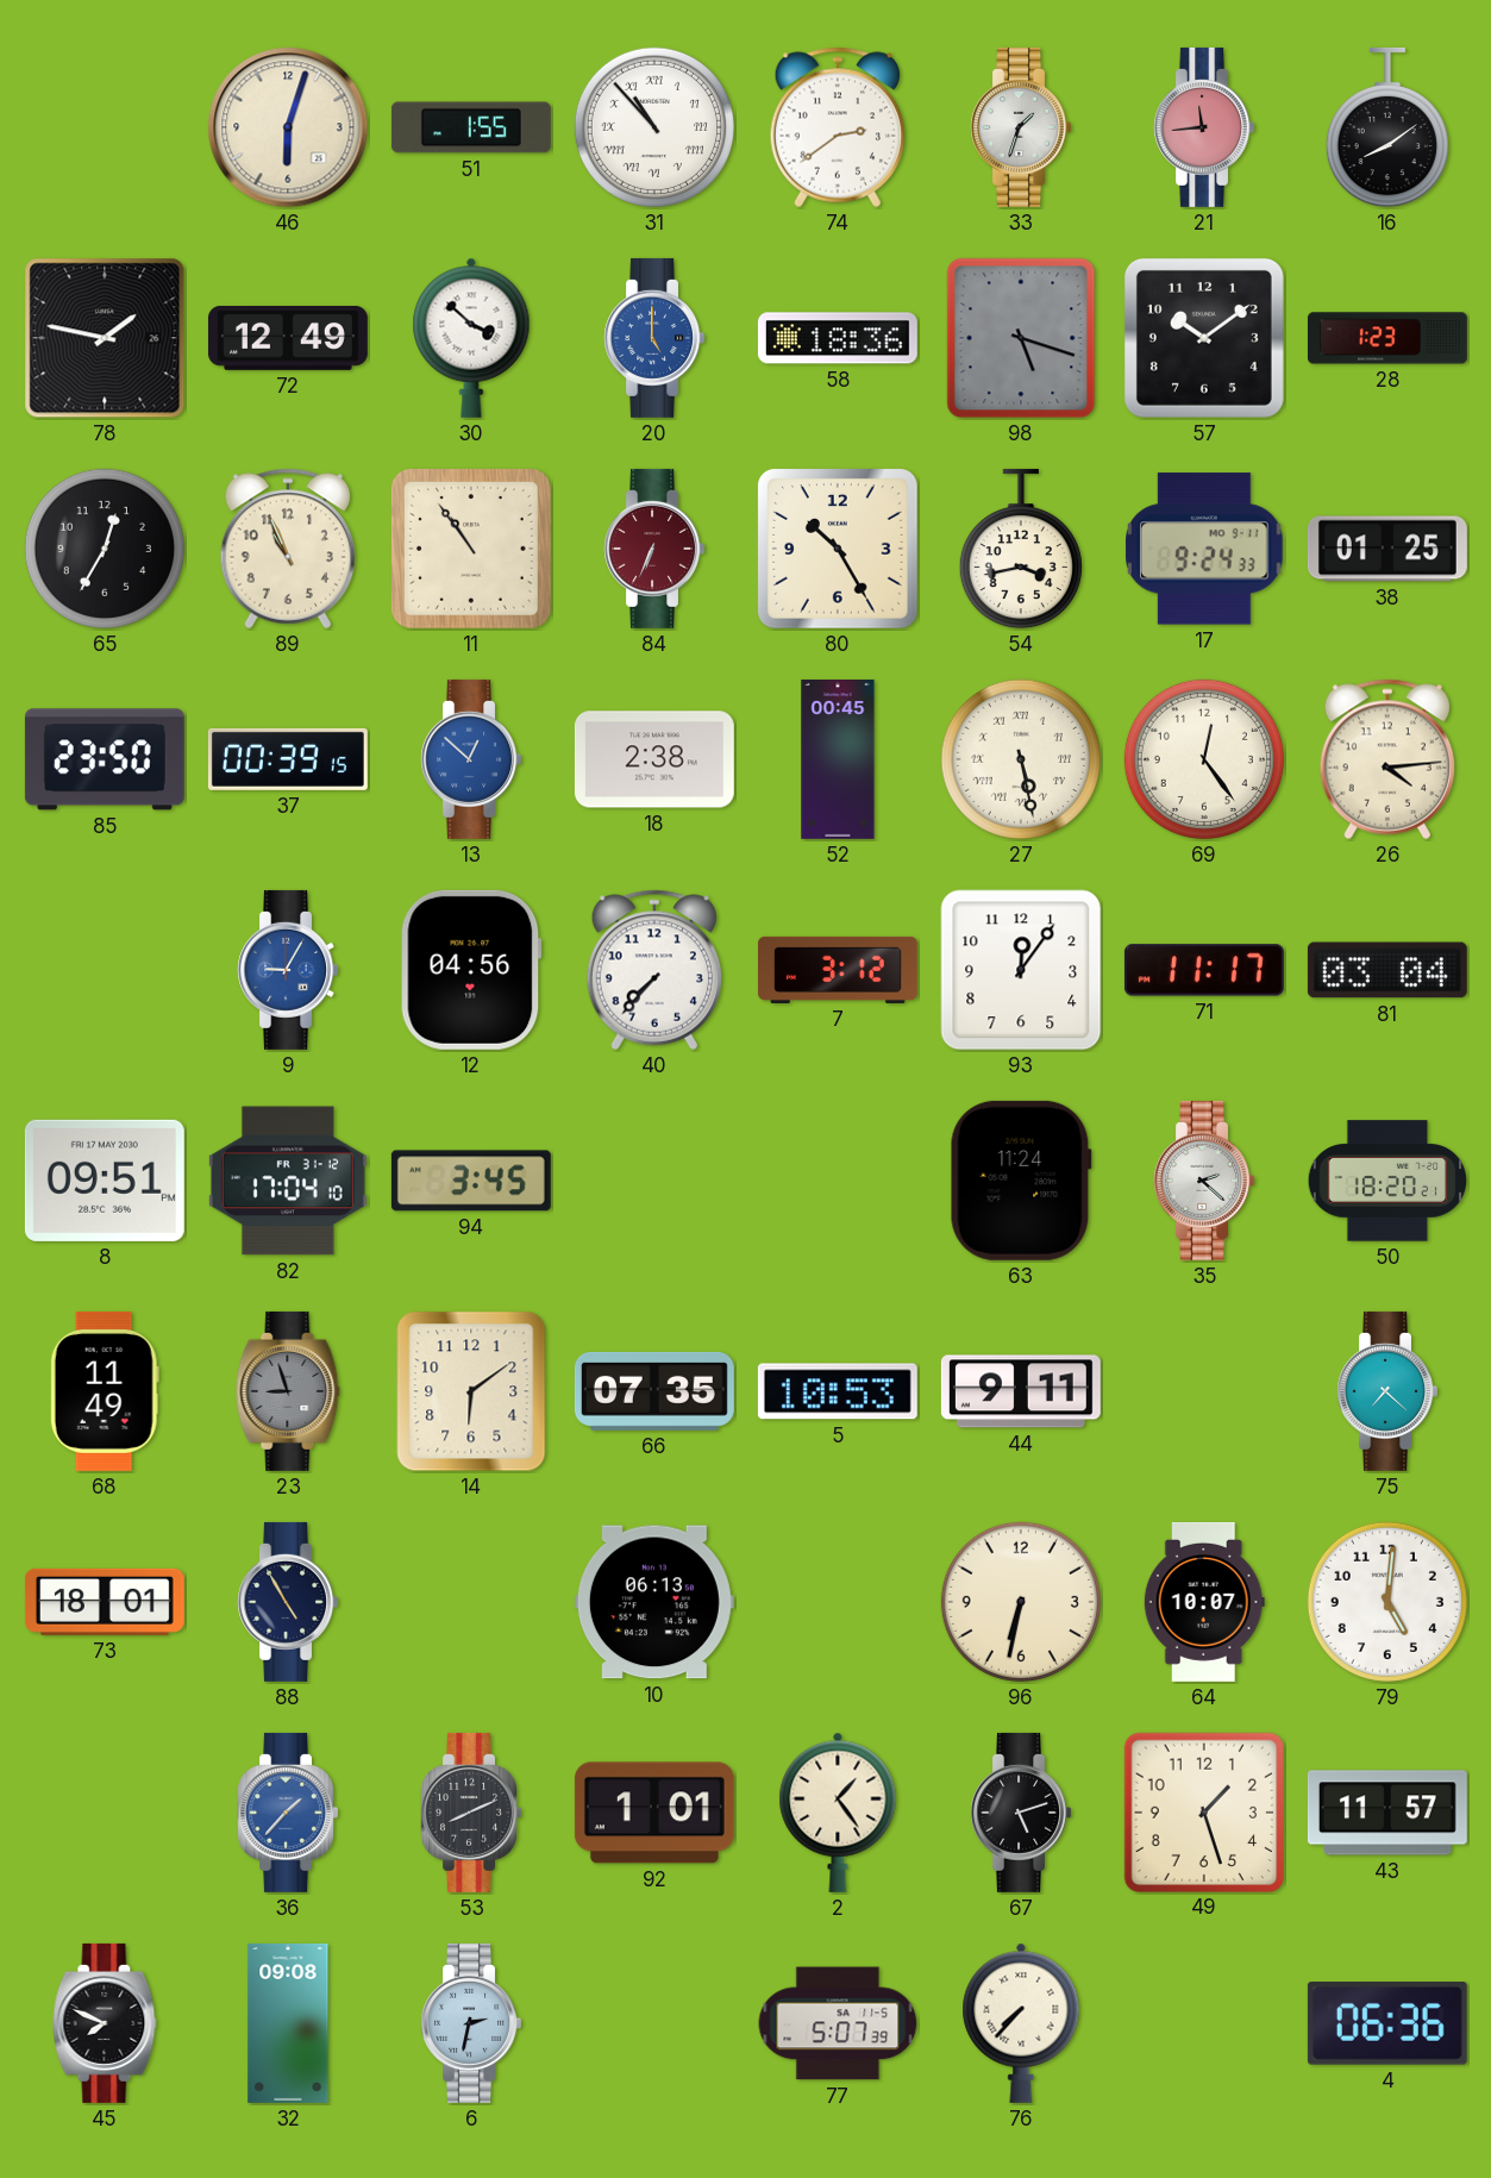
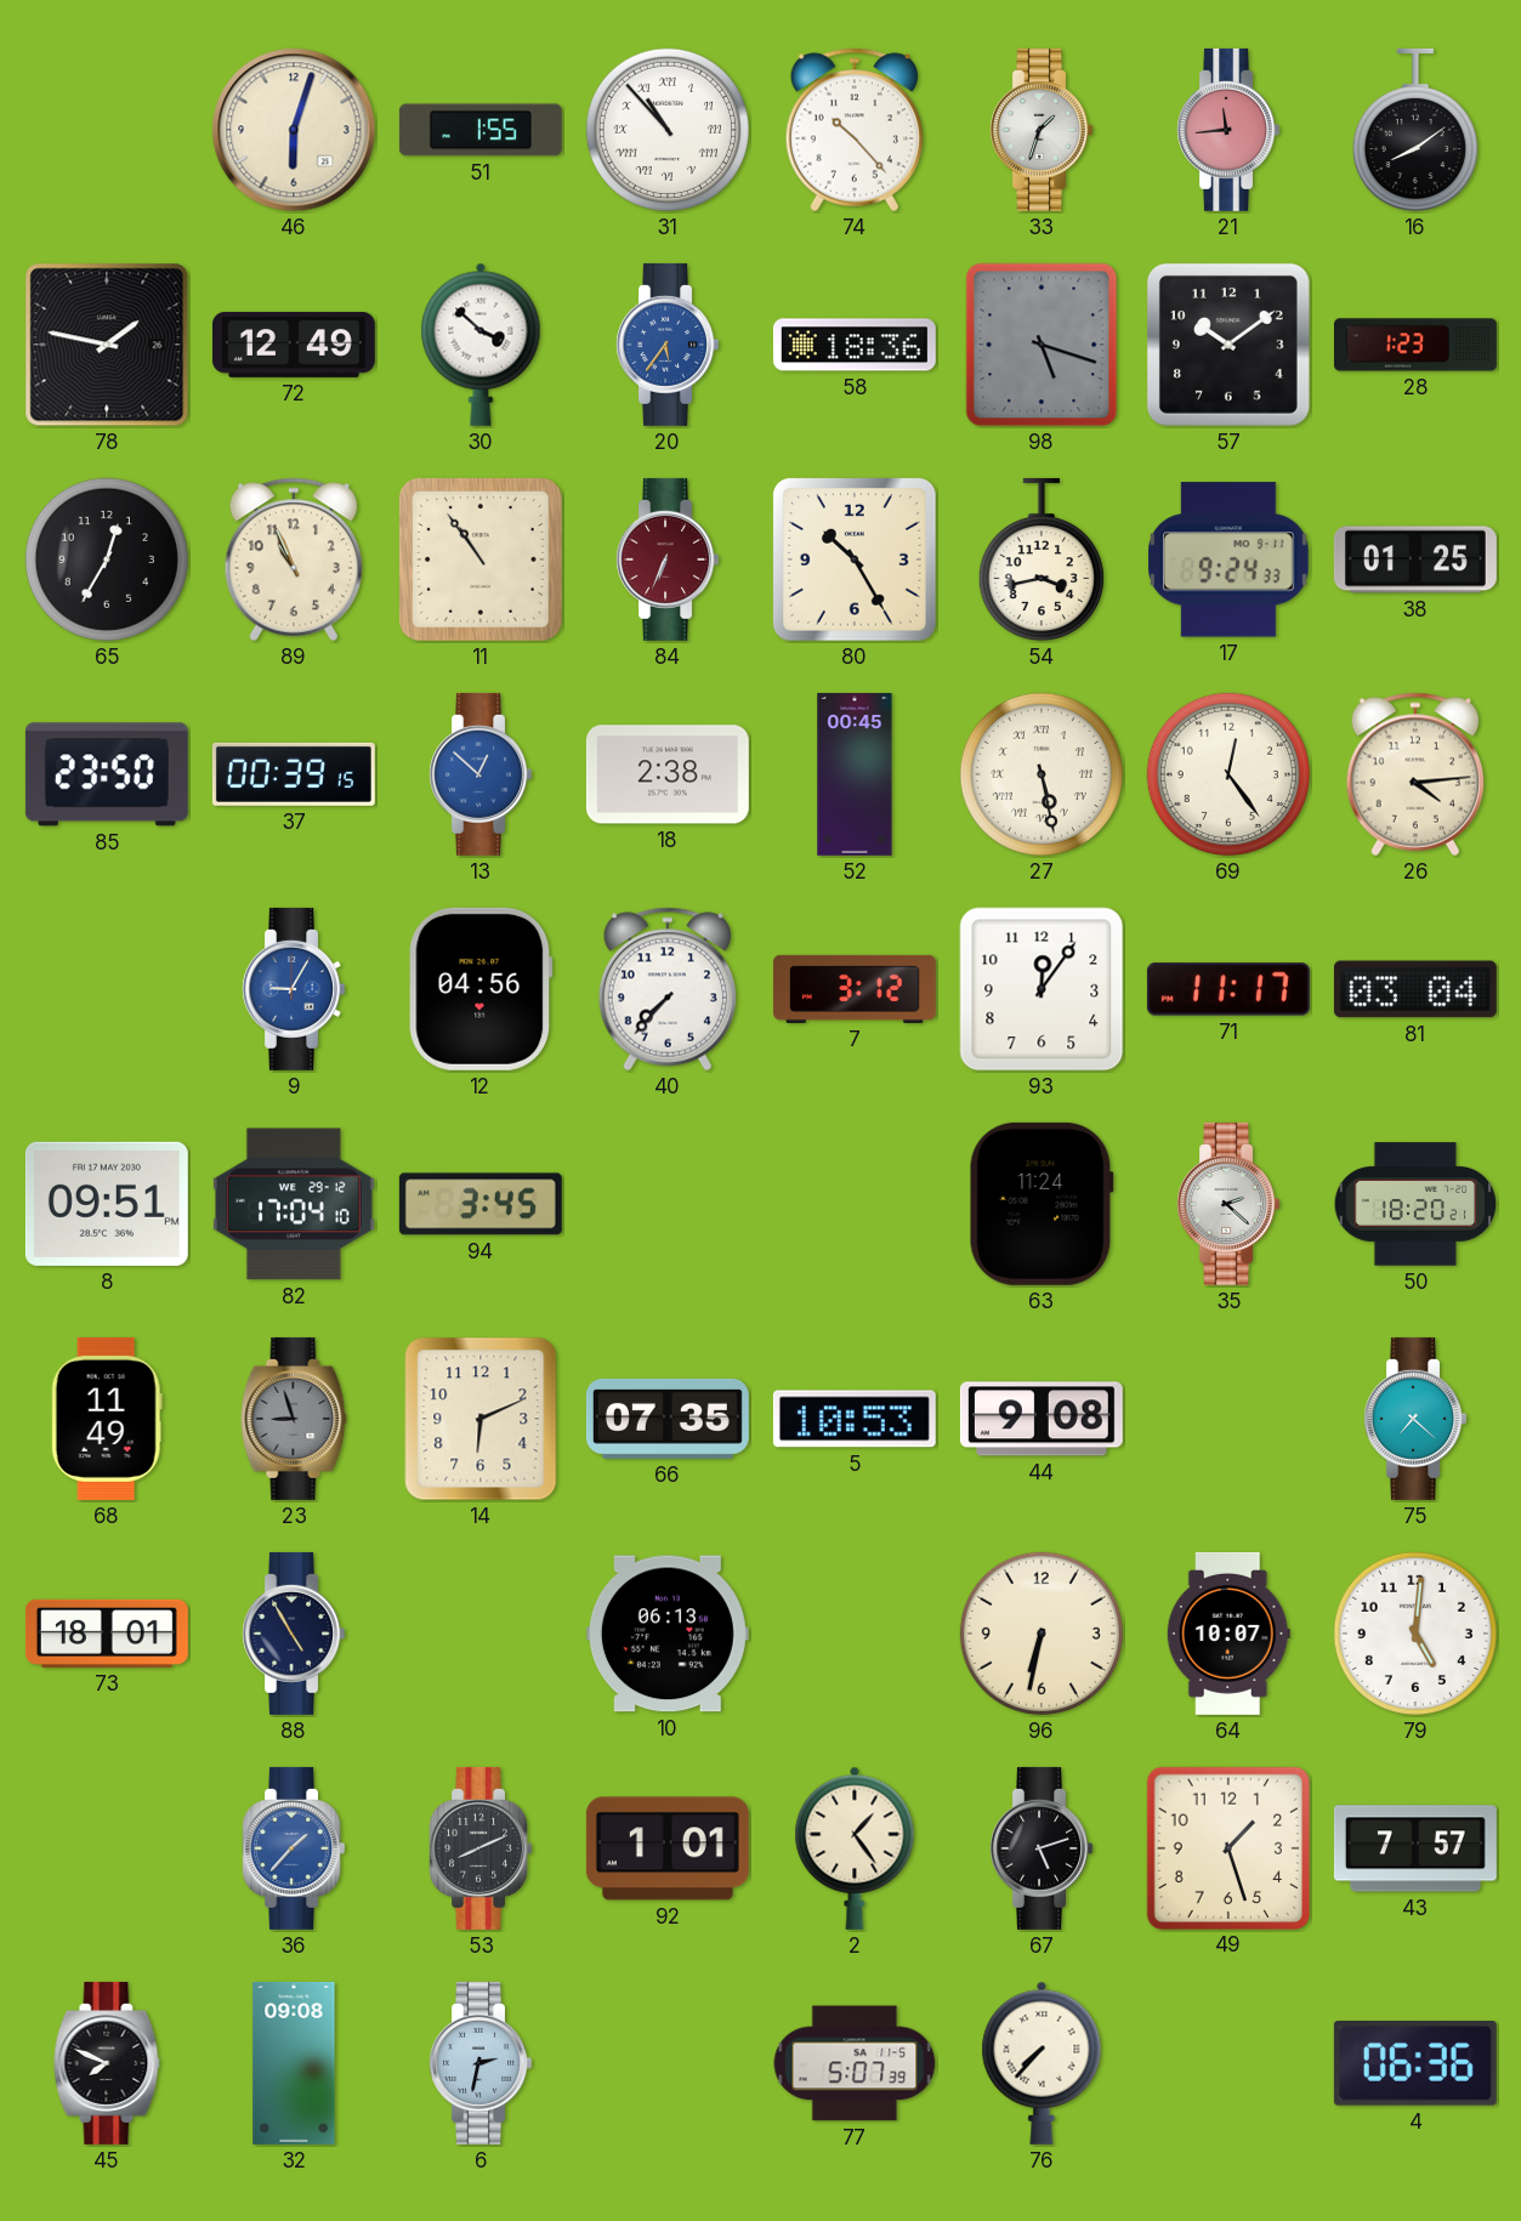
74: 2:39 -> 10:23 (853, 130)
20: 5:00 -> 5:36 (666, 345)
82 date: FR 31-12 -> WE 29-12 (294, 1204)
14: 6:09 -> 6:11 (481, 1419)
44: 9:11 -> 9:08 (1042, 1419)
43: 11:57 -> 7:57 (1415, 1848)
